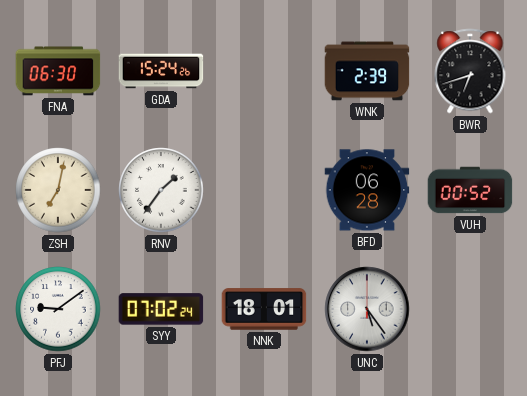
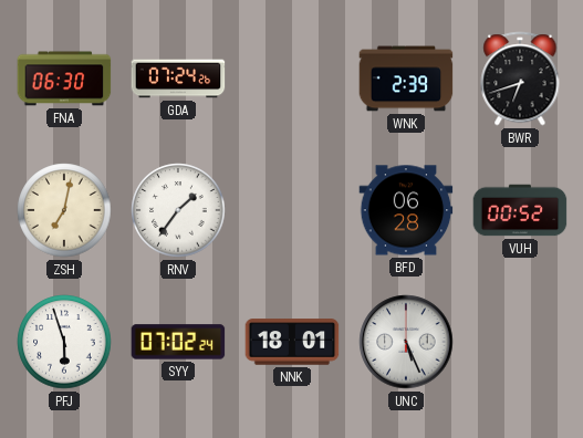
GDA: 15:24 -> 07:24 (178, 79)
PFJ: 9:09 -> 5:57 (64, 342)
UNC: 5:24 -> 5:26 (406, 342)
